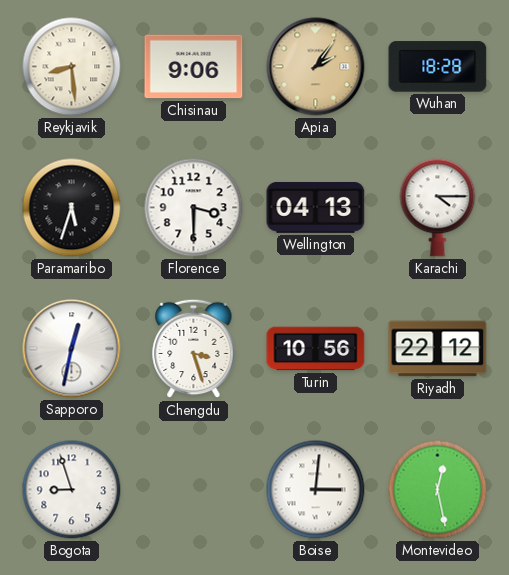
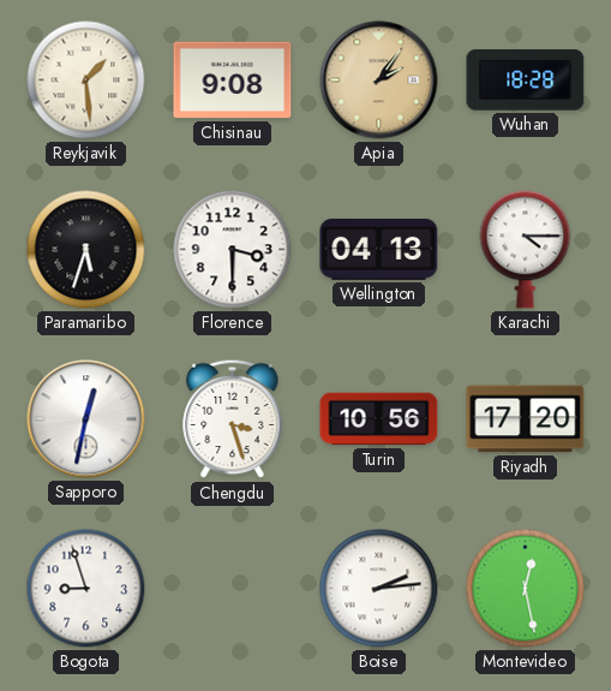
Reykjavik: 8:29 -> 1:29 (86, 81)
Chisinau: 9:06 -> 9:08 (233, 81)
Riyadh: 22:12 -> 17:20 (526, 419)
Boise: 3:01 -> 2:14 (379, 589)
